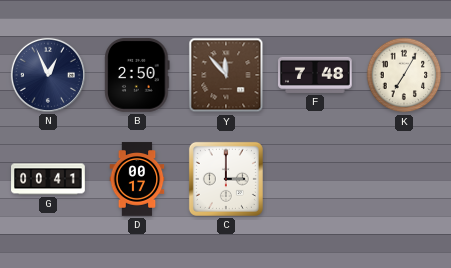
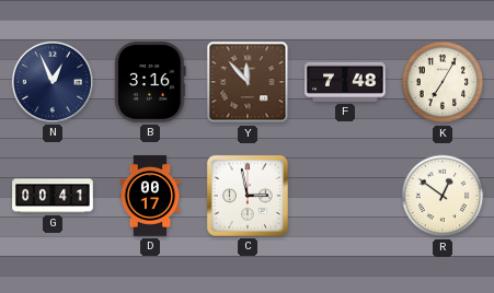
B: 2:50 -> 3:16 (150, 82)
C: 3:00 -> 2:58 (248, 196)
R: none -> 12:51 (443, 196)
